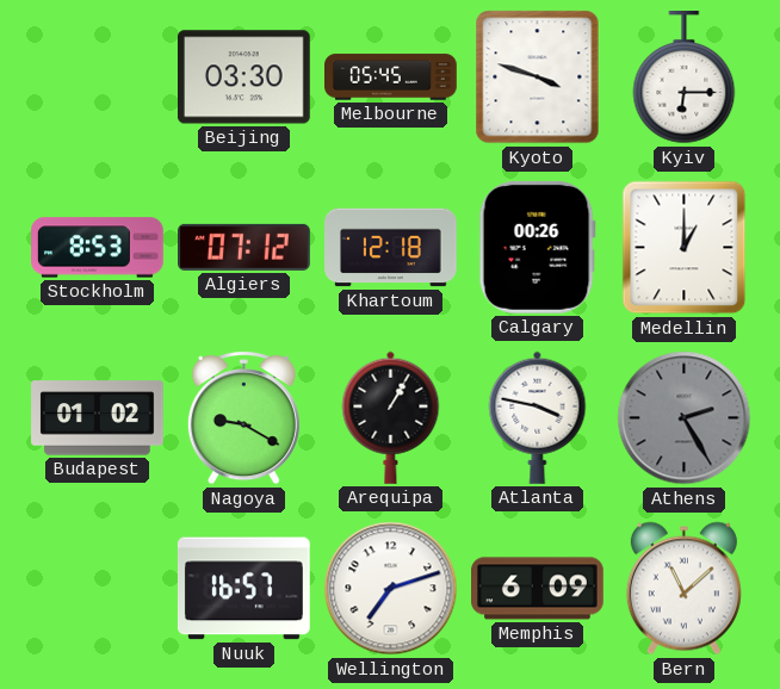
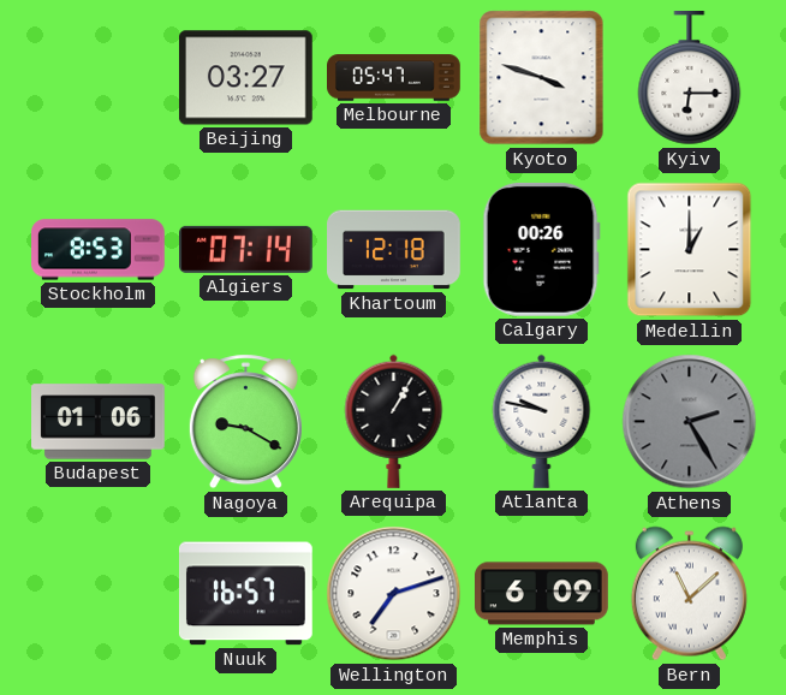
Beijing: 03:30 -> 03:27 (245, 78)
Melbourne: 05:45 -> 05:47 (394, 78)
Algiers: 07:12 -> 07:14 (246, 249)
Budapest: 01:02 -> 01:06 (99, 422)
Atlanta: 3:47 -> 9:47 (542, 421)
